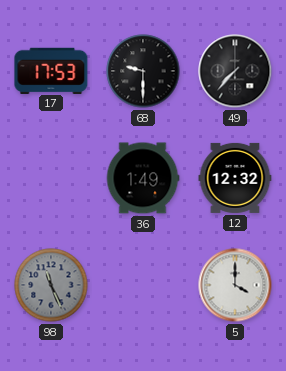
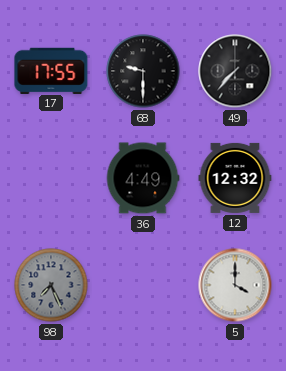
17: 17:53 -> 17:55 (51, 70)
36: 1:49 -> 4:49 (143, 178)
98: 11:26 -> 7:26 (51, 285)
